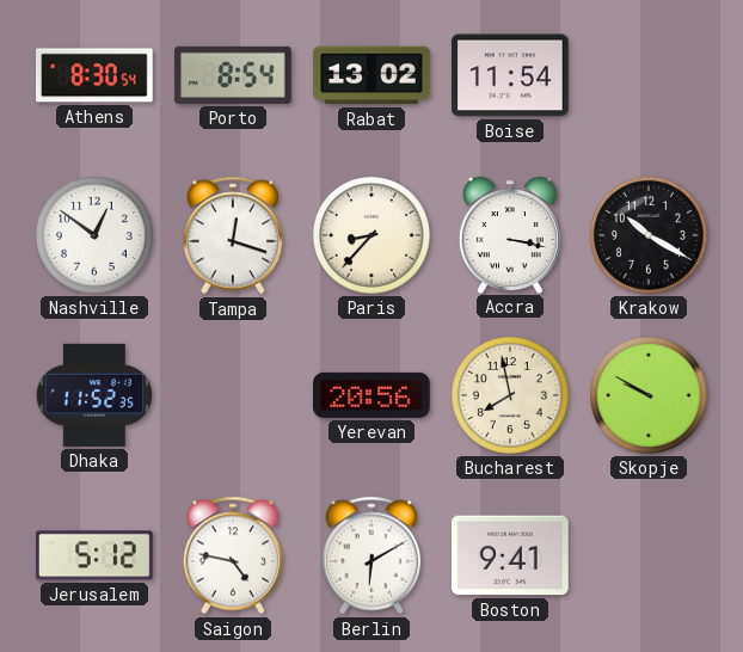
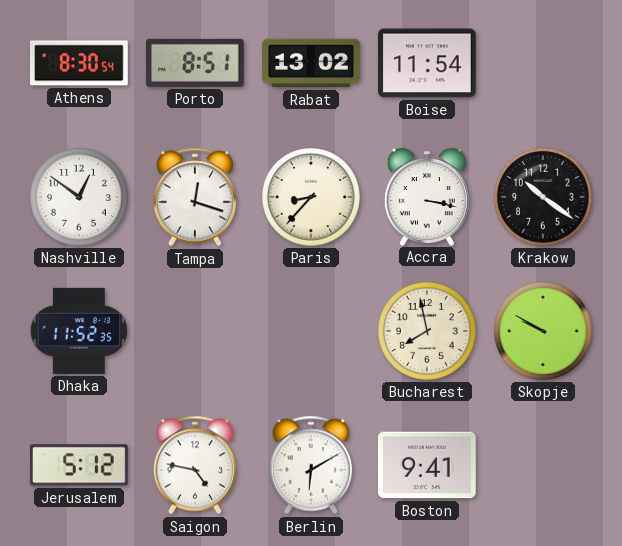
Porto: 8:54 -> 8:51 (195, 63)
Krakow: 10:20 -> 10:21 (544, 198)
Yerevan: 20:56 -> none (371, 395)
